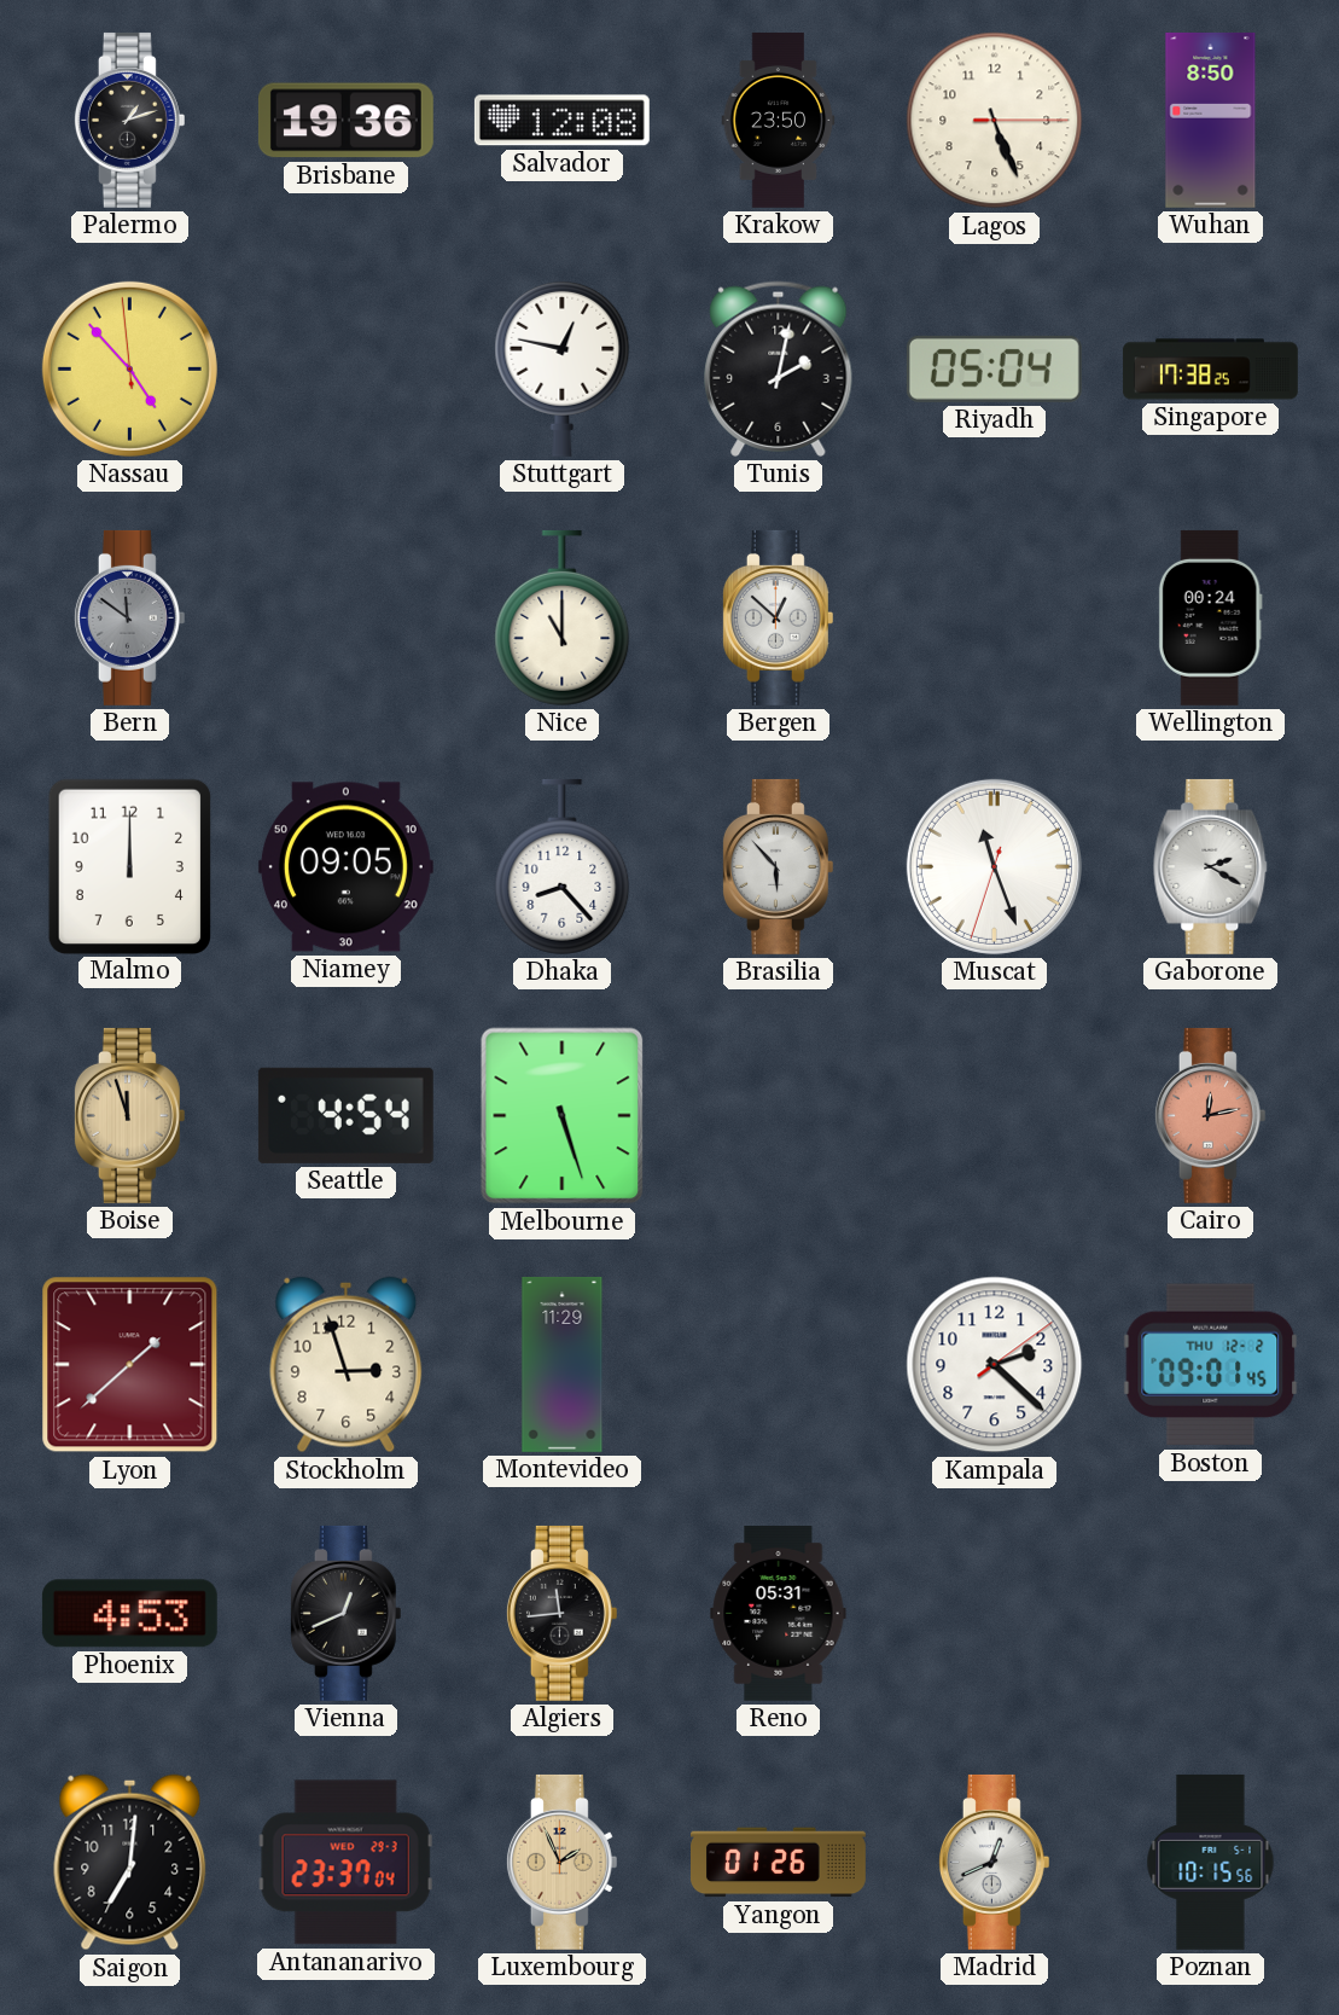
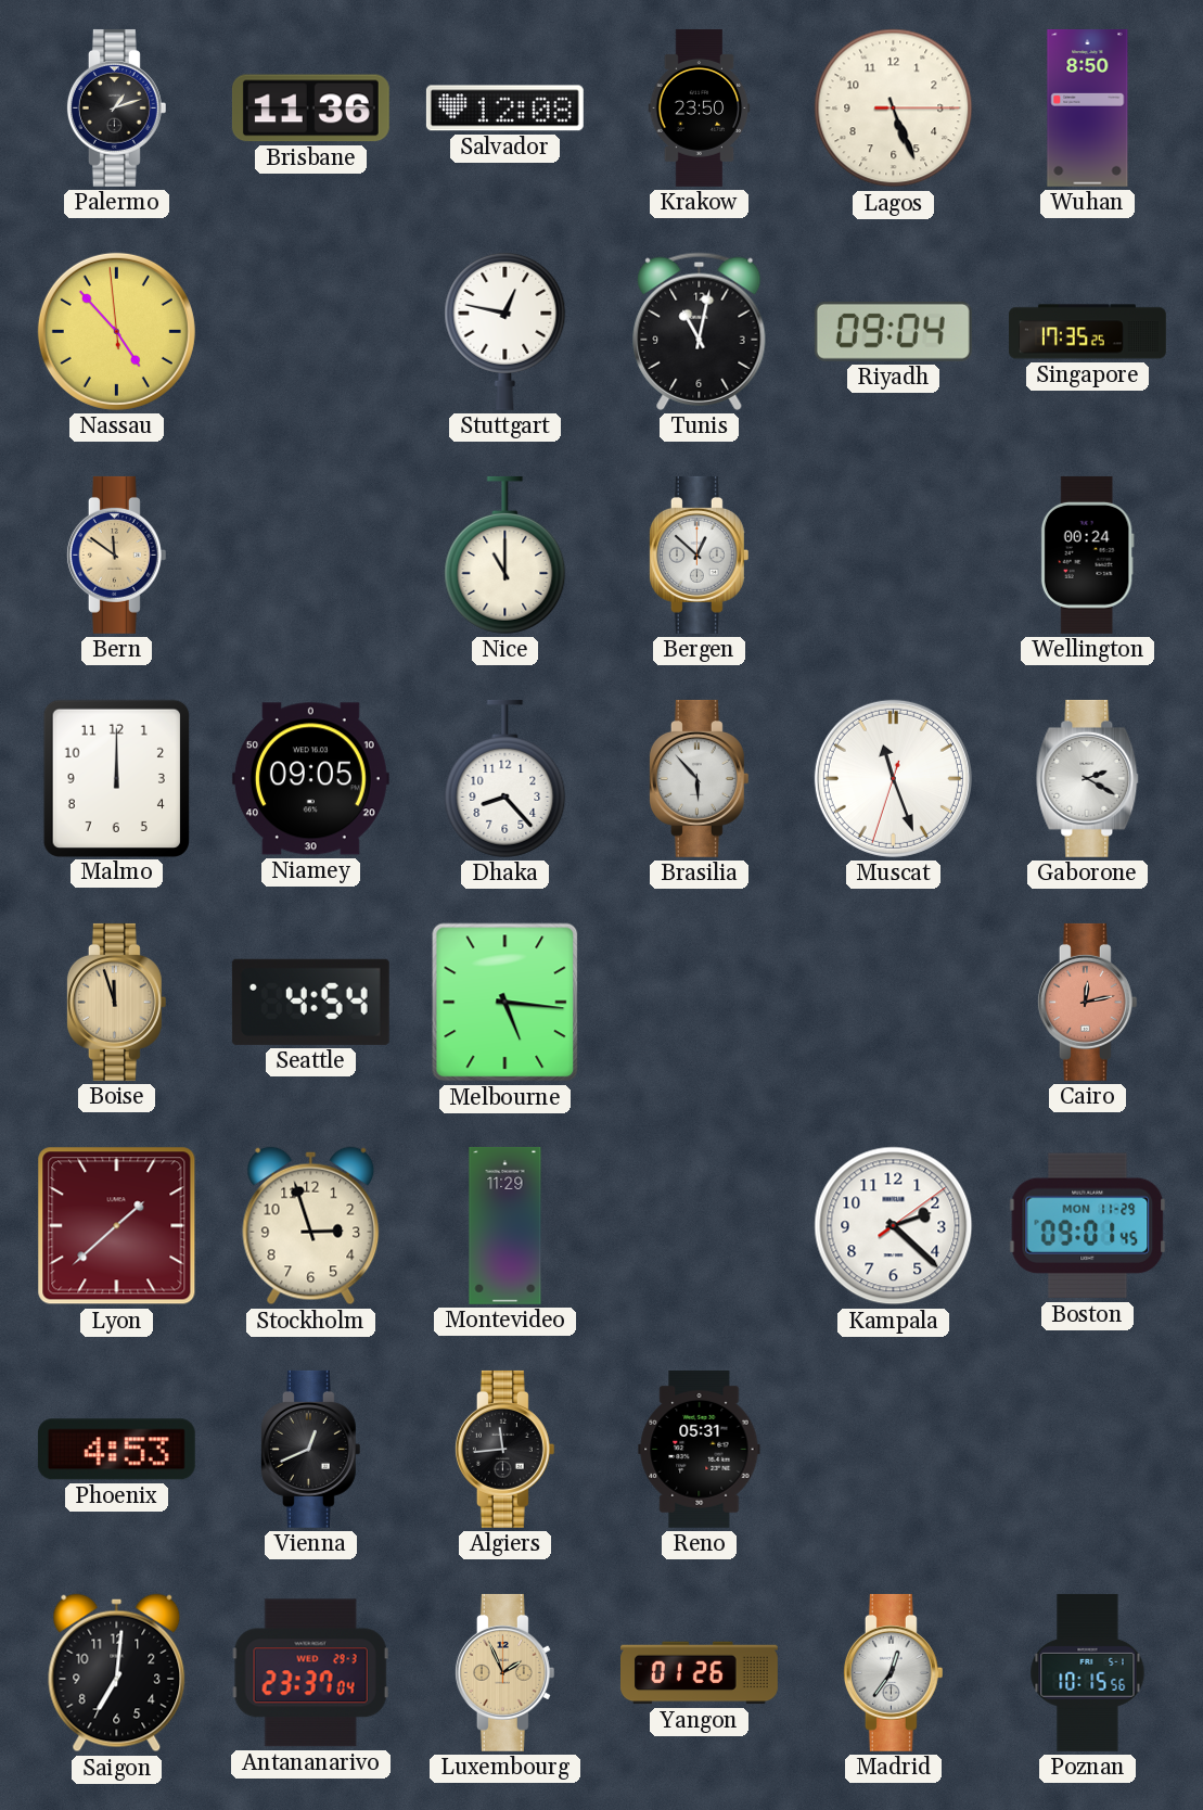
Brisbane: 19:36 -> 11:36 (310, 109)
Tunis: 2:02 -> 11:02 (700, 331)
Riyadh: 05:04 -> 09:04 (893, 331)
Singapore: 17:38 -> 17:35 (1087, 332)
Bern dial: grey -> champagne (116, 555)
Melbourne: 5:27 -> 5:16 (505, 1003)
Boston date: THU 12-2 -> MON 11-29 (1088, 1226)
Madrid: 12:41 -> 12:36 (893, 1672)
